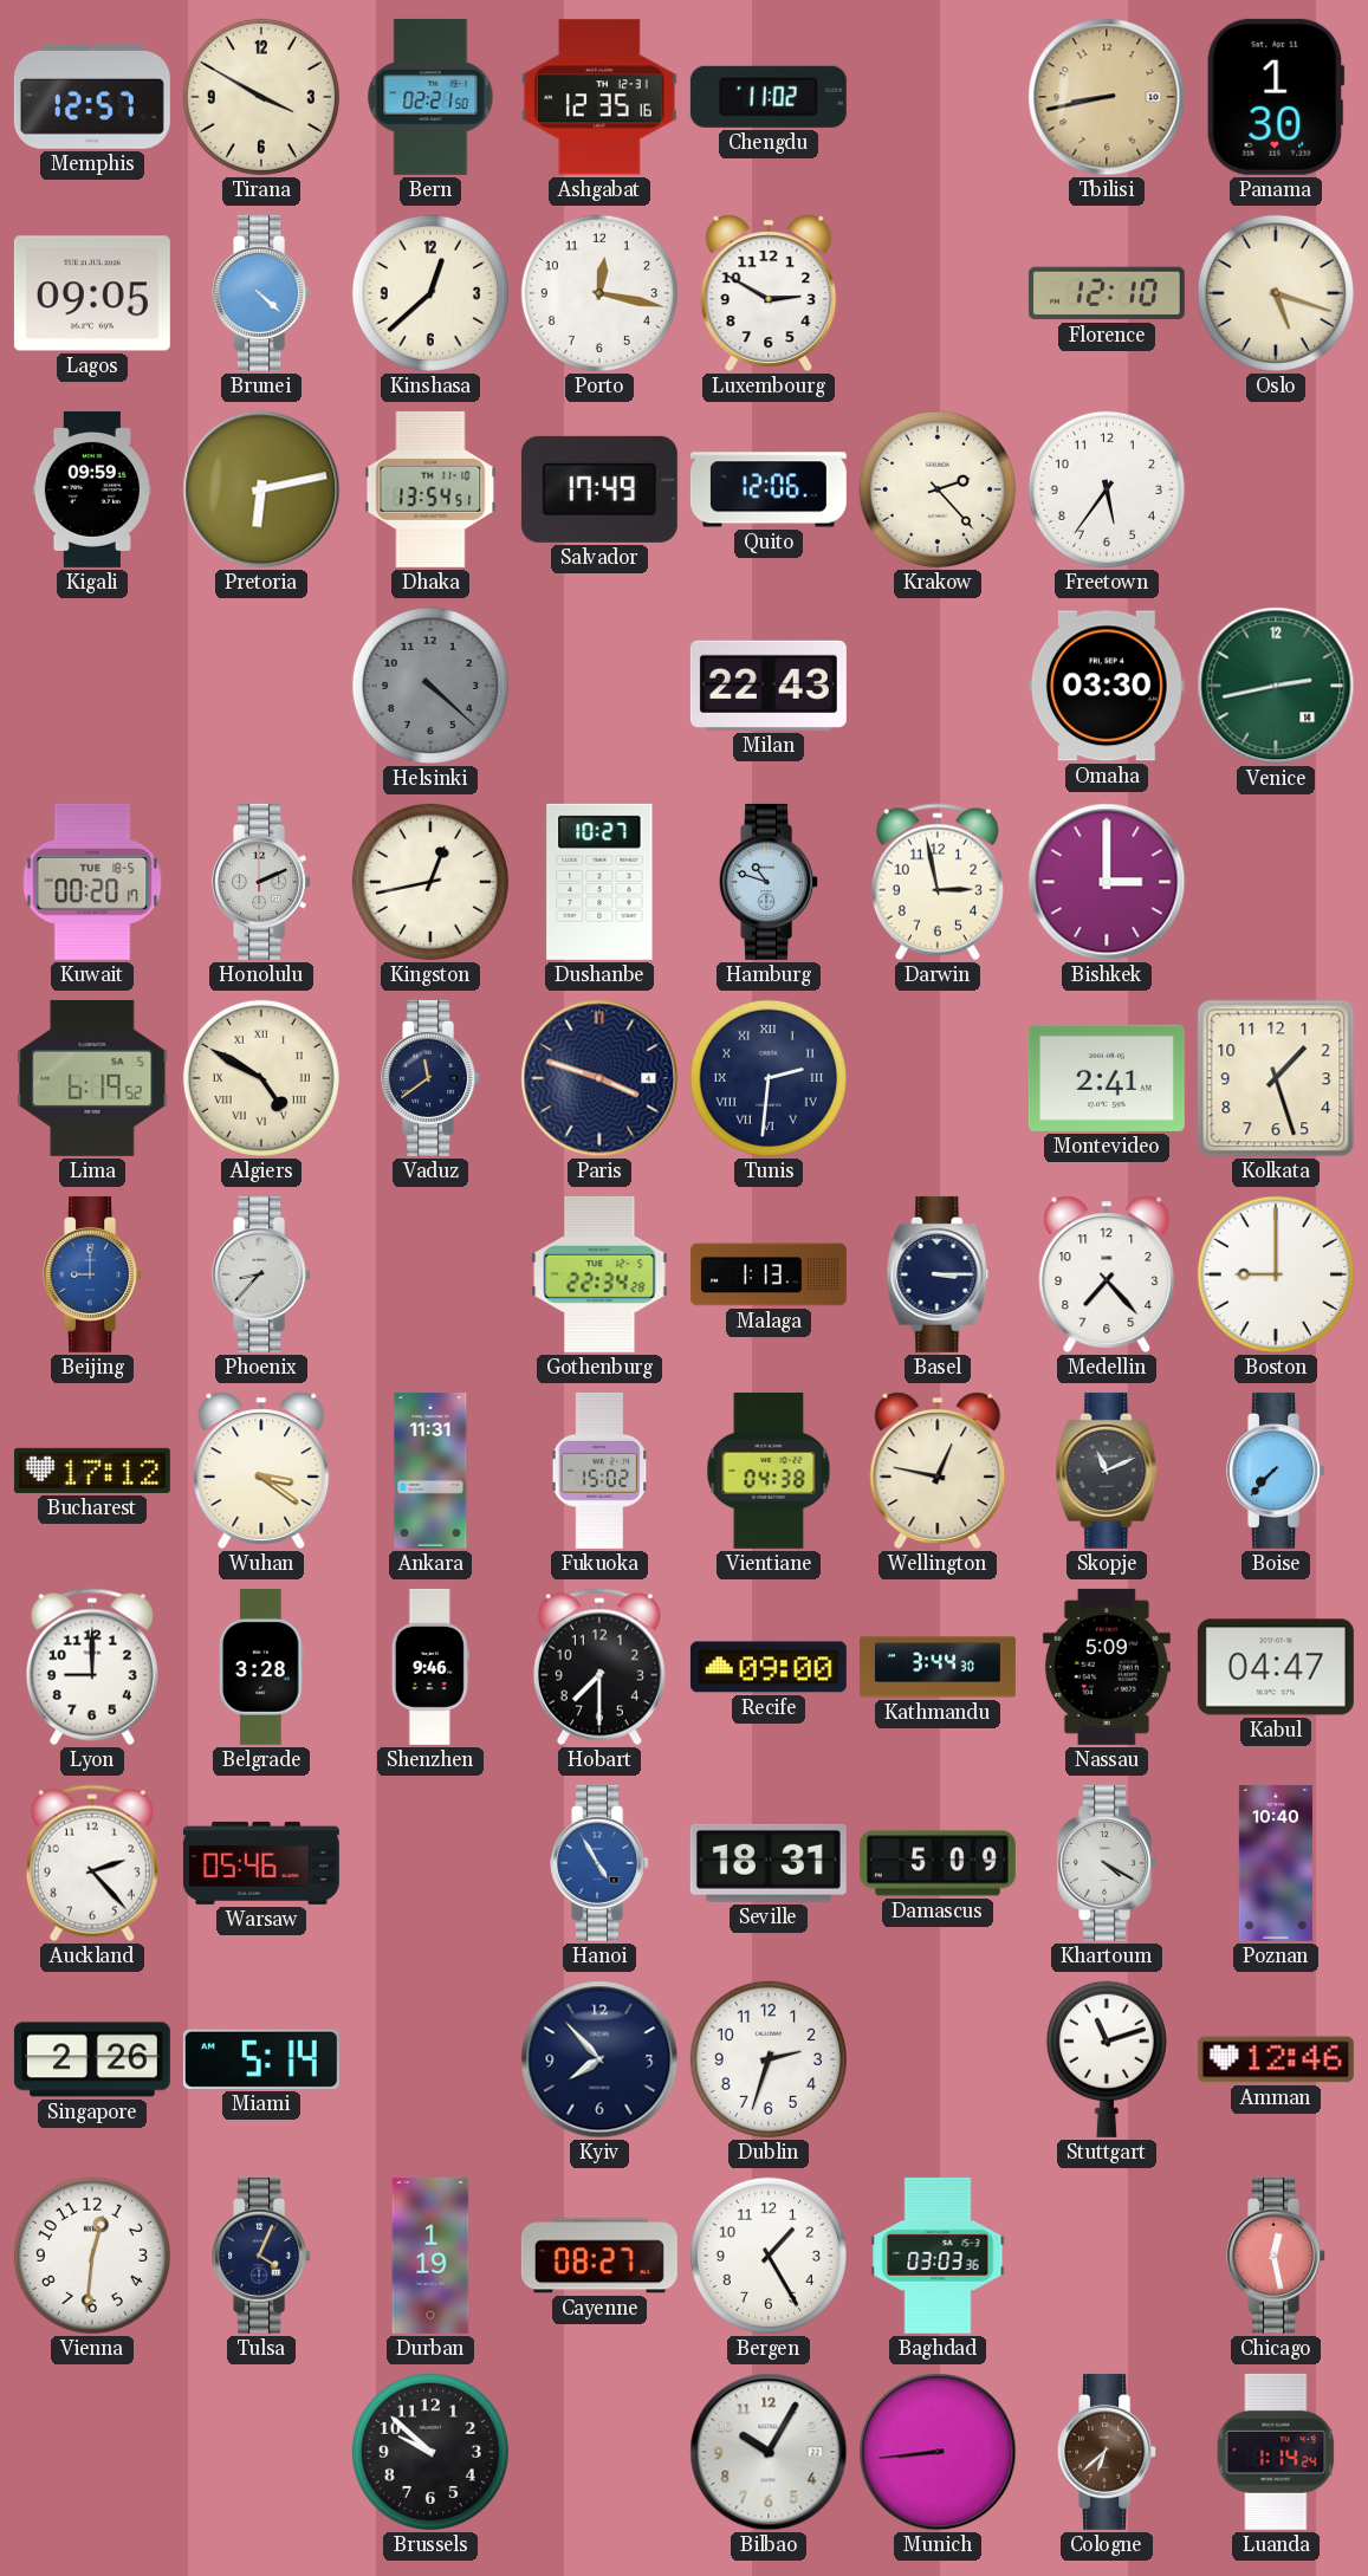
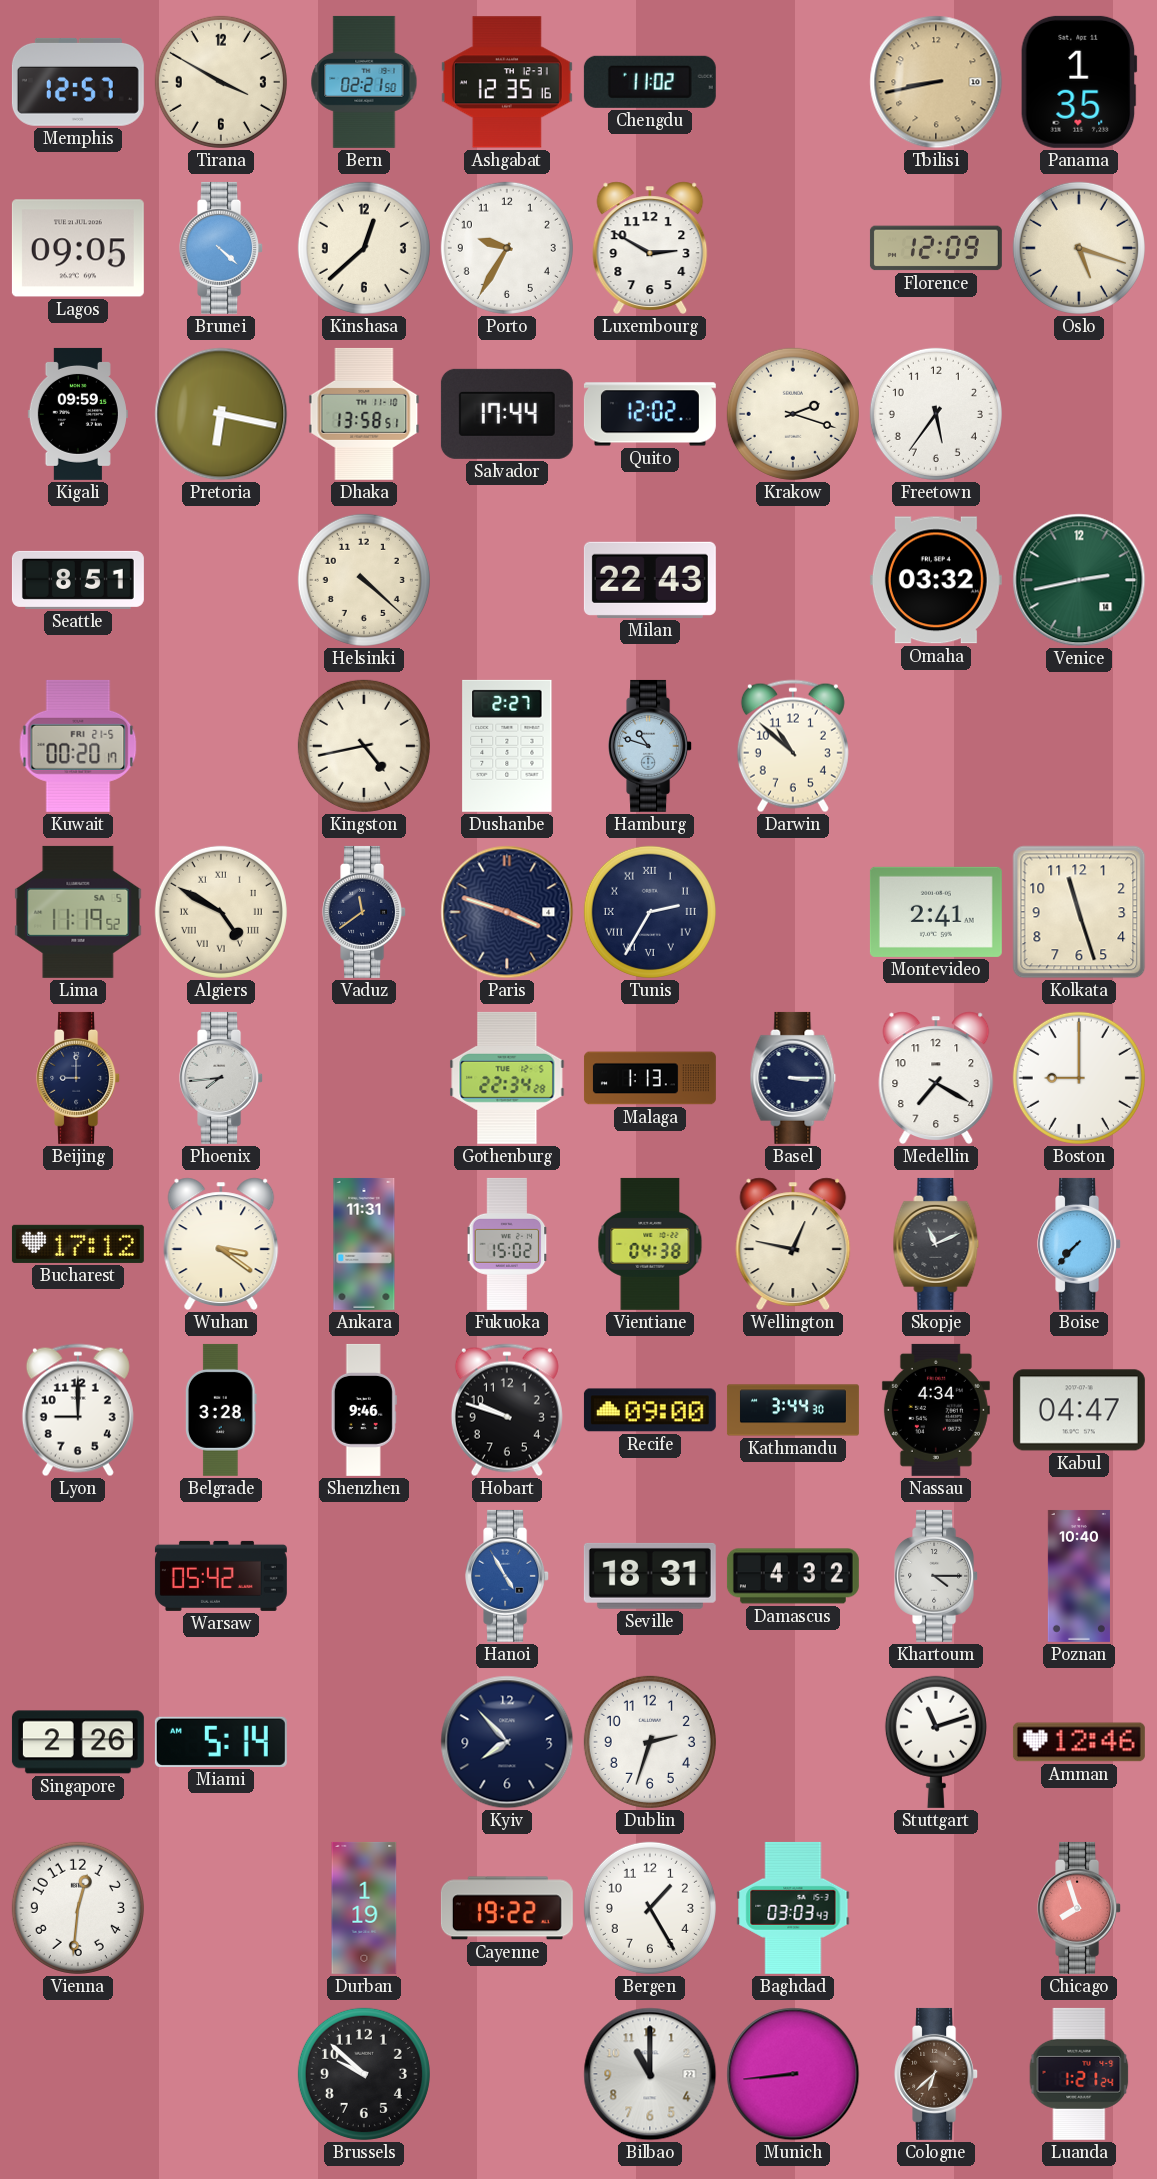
Panama: 1:30 -> 1:35 (1079, 82)
Porto: 12:17 -> 9:35 (507, 248)
Florence: 12:10 -> 12:09 (936, 248)
Pretoria: 6:13 -> 6:17 (221, 414)
Dhaka: 13:54 -> 13:58 (364, 414)
Salvador: 17:49 -> 17:44 (507, 414)
Quito: 12:06 -> 12:02 (650, 414)
Krakow: 2:23 -> 2:18 (793, 414)
Seattle: none -> 8:51 (78, 580)
Helsinki dial: grey -> cream (364, 580)
Omaha: 03:30 -> 03:32 (936, 580)
Kuwait date: TUE 18-5 -> FRI 21-5 (78, 746)
Honolulu: 2:11 -> none (262, 882)
Kingston: 12:43 -> 4:43 (364, 746)
Dushanbe: 10:27 -> 2:27 (507, 746)
Darwin: 2:58 -> 10:52 (793, 746)
Bishkek: 3:00 -> none (1107, 882)
Lima: 6:19 -> 11:19 (78, 912)
Tunis: 2:31 -> 2:35 (650, 912)
Kolkata: 1:27 -> 11:27 (1079, 912)
Beijing dial: blue -> navy (79, 1078)
Phoenix: 8:37 -> 7:44 (222, 1078)
Medellin: 7:23 -> 7:20 (936, 1078)
Hobart: 7:30 -> 9:48 (507, 1410)
Nassau: 5:09 -> 4:34 (936, 1410)
Auckland: 2:23 -> none (92, 1863)
Warsaw: 05:46 -> 05:42 (221, 1576)
Damascus: 5:09 -> 4:32 (793, 1576)
Khartoum: 4:20 -> 4:15 (937, 1576)
Tulsa: 4:04 -> none (262, 2256)
Cayenne: 08:27 -> 19:22 (507, 1908)
Baghdad: 03:03:36 -> 03:03:43 (793, 1908)
Chicago: 12:28 -> 7:57 (1080, 1908)
Bilbao: 10:05 -> 11:00 (650, 2074)
Luanda: 1:14 -> 1:21 (1079, 2074)
